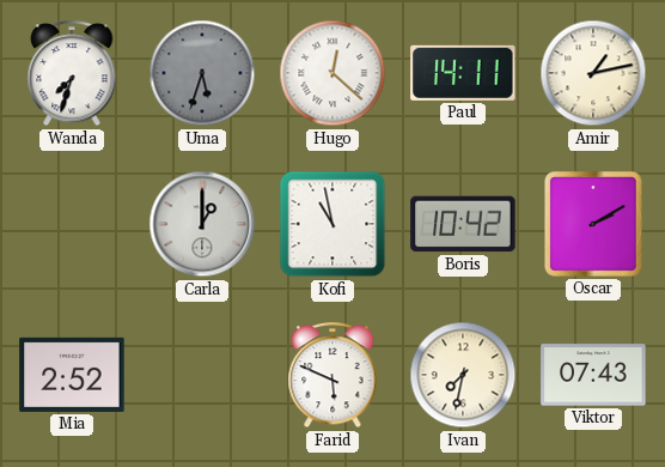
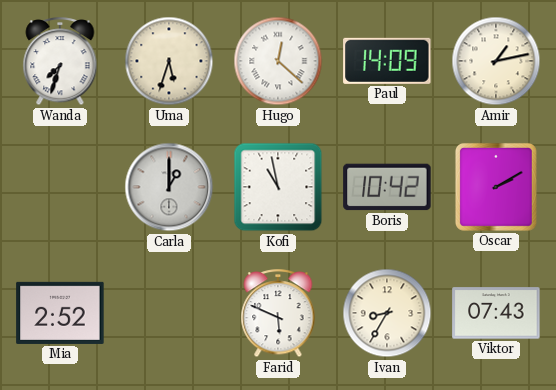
Uma dial: grey -> cream (169, 61)
Paul: 14:11 -> 14:09 (387, 61)
Ivan: 7:32 -> 8:35 (387, 313)
